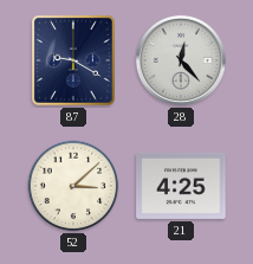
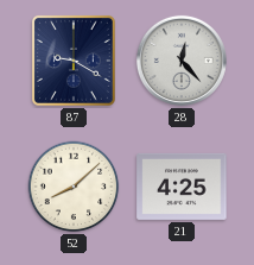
52: 3:08 -> 8:08 (74, 187)
